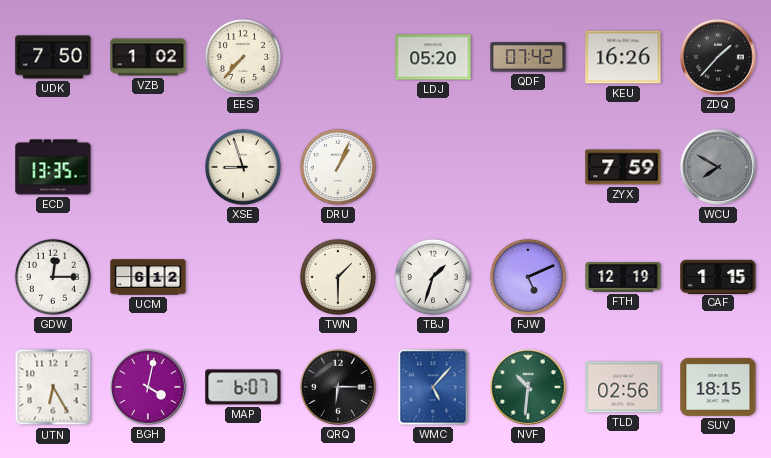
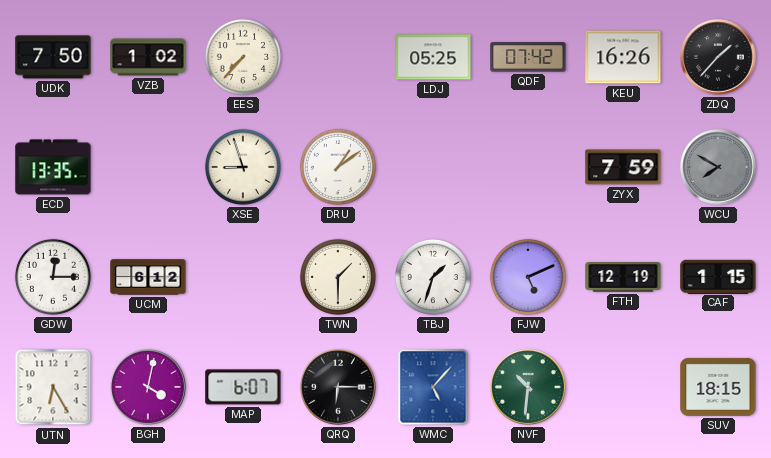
LDJ: 05:20 -> 05:25 (433, 57)
DRU: 1:04 -> 1:09 (338, 167)
TLD: 02:56 -> none (623, 387)
